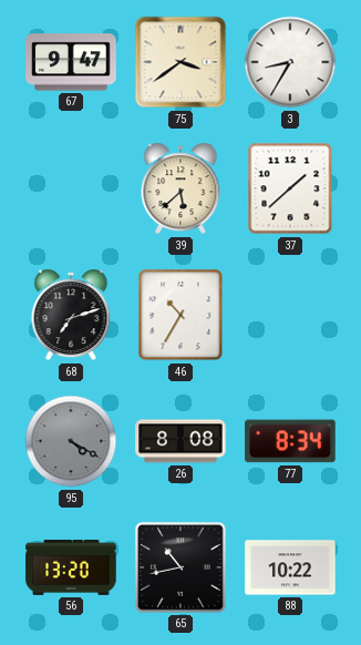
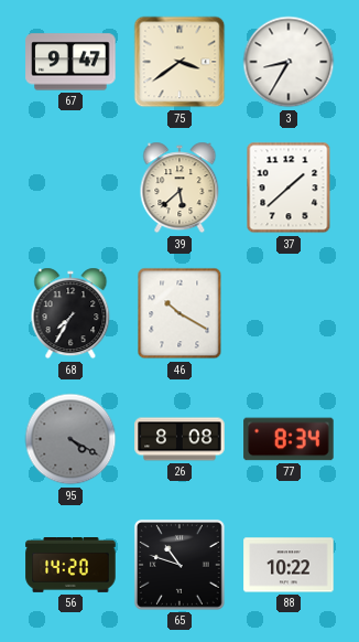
68: 7:12 -> 7:35 (70, 313)
46: 10:35 -> 10:20 (179, 313)
56: 13:20 -> 14:20 (70, 566)
65: 10:43 -> 10:48 (179, 565)
